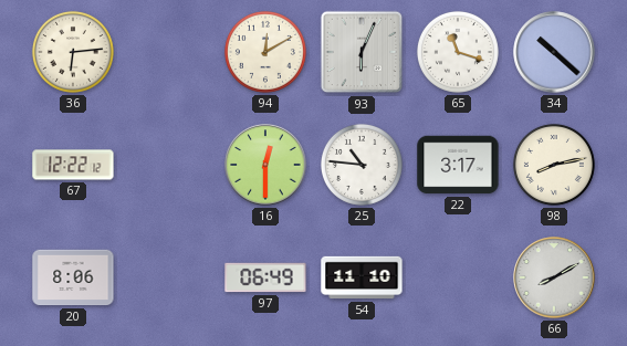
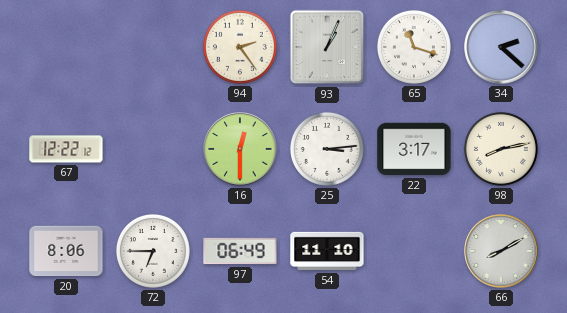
36: 6:14 -> none (73, 52)
94: 12:10 -> 2:24 (240, 47)
93: 6:04 -> 1:04 (327, 47)
34: 10:22 -> 2:22 (501, 47)
25: 10:46 -> 3:14 (327, 149)
72: none -> 6:45 (153, 251)
